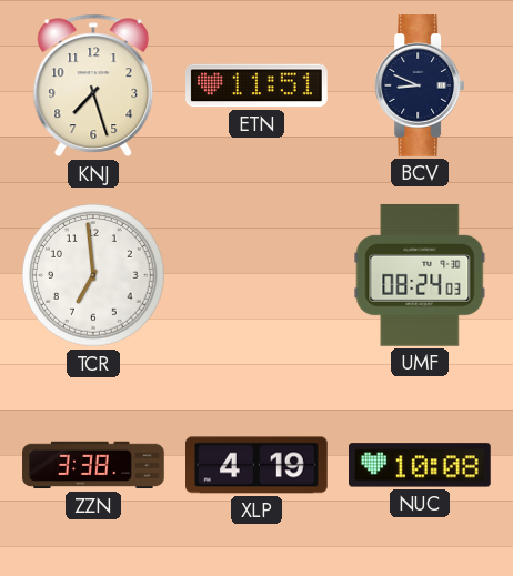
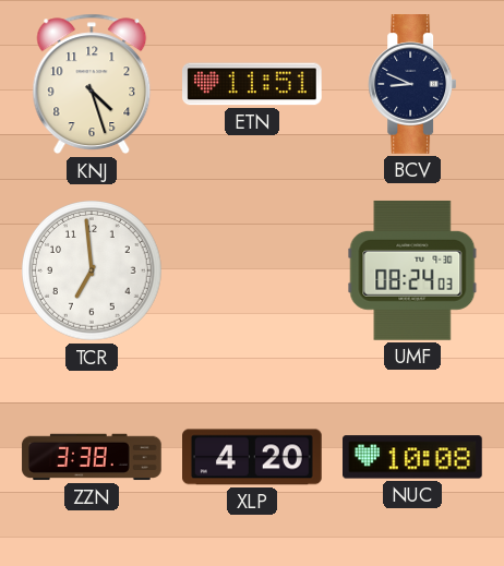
KNJ: 7:27 -> 4:27 (92, 84)
XLP: 4:19 -> 4:20 (253, 457)
